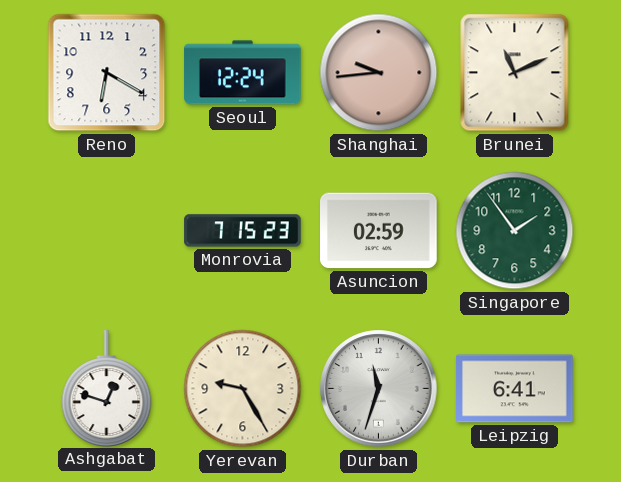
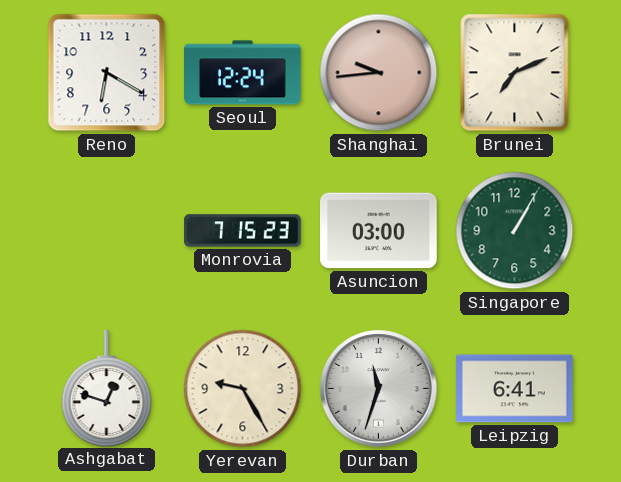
Brunei: 11:11 -> 7:11 (515, 73)
Asuncion: 02:59 -> 03:00 (379, 231)
Singapore: 1:54 -> 1:05 (515, 231)
